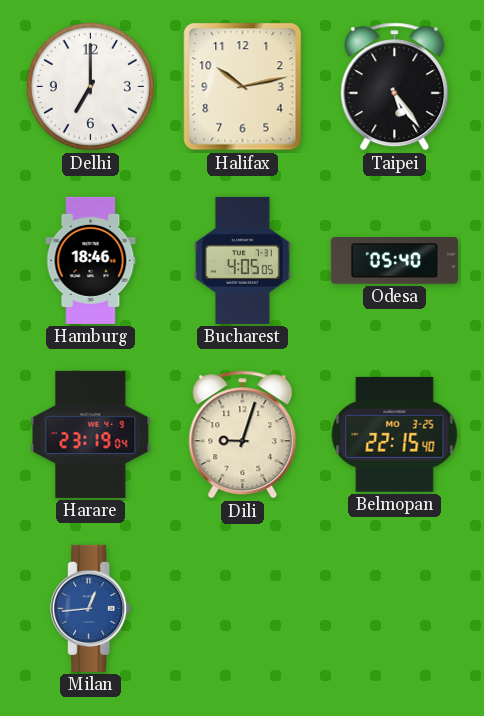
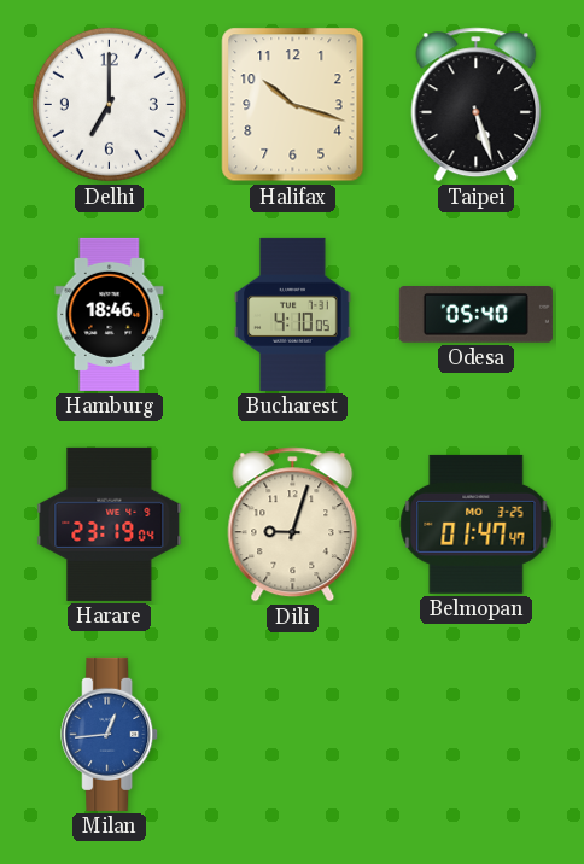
Halifax: 10:13 -> 10:18 (293, 105)
Taipei: 5:24 -> 5:27 (477, 105)
Bucharest: 4:05 -> 4:10 (293, 314)
Belmopan: 22:15 -> 01:47 (477, 524)
